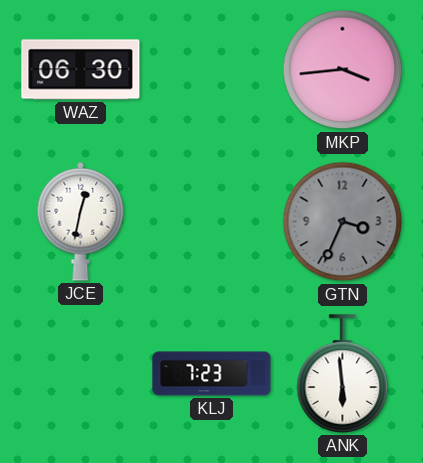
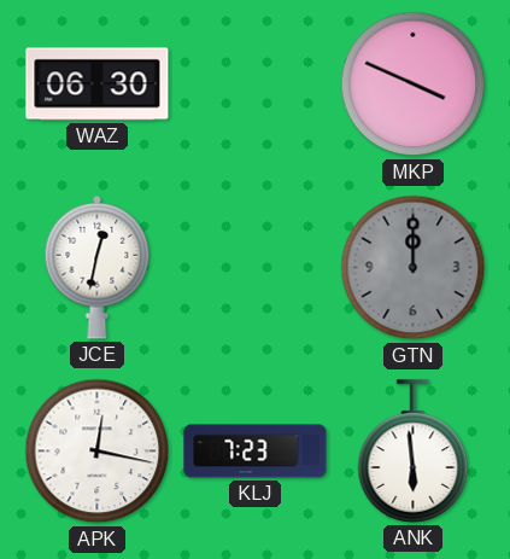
MKP: 3:44 -> 3:49 (414, 85)
GTN: 3:34 -> 12:00 (414, 268)
APK: none -> 12:17 (98, 452)
